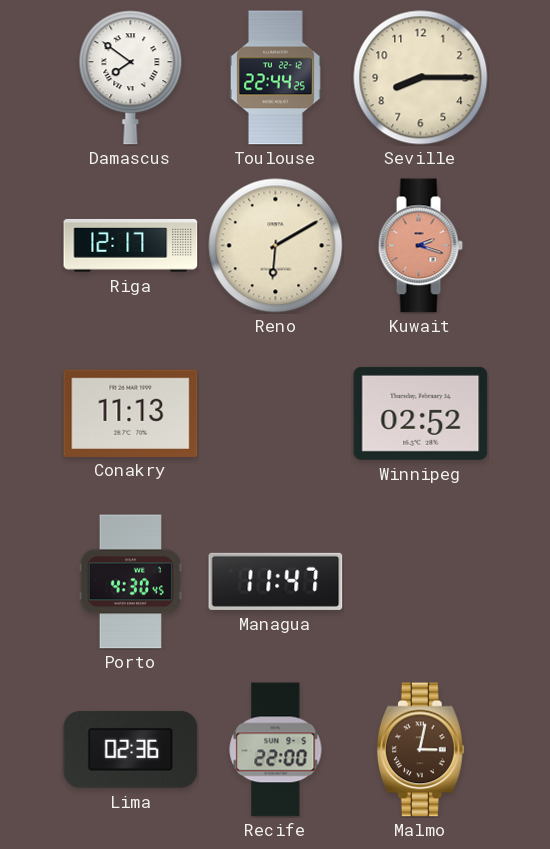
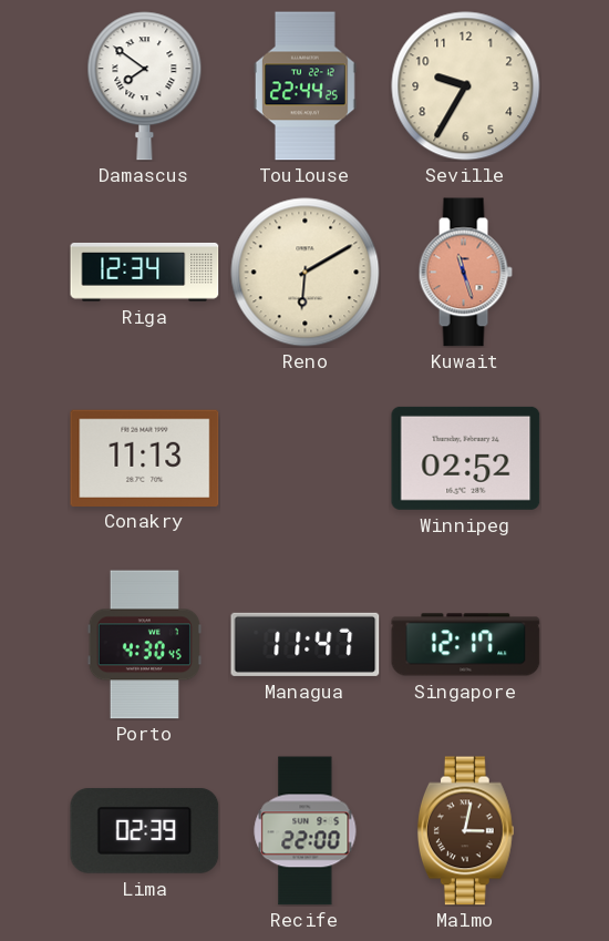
Seville: 8:15 -> 9:35 (466, 86)
Riga: 12:17 -> 12:34 (145, 273)
Kuwait: 2:18 -> 11:27 (465, 273)
Singapore: none -> 12:17 (466, 645)
Lima: 02:36 -> 02:39 (145, 830)
